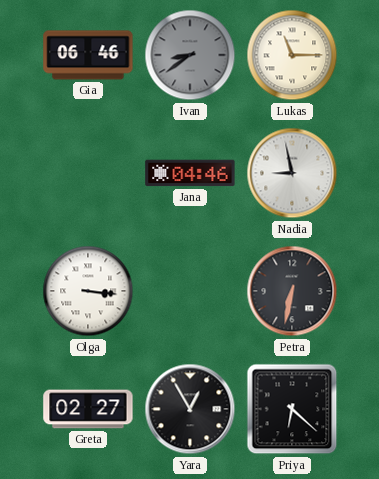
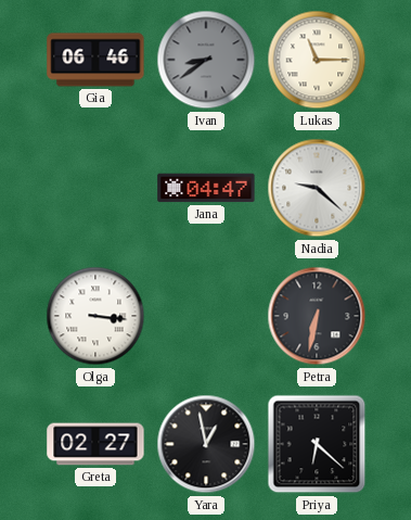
Jana: 04:46 -> 04:47 (206, 188)
Nadia: 8:58 -> 9:22 (317, 188)
Yara: 12:55 -> 12:58 (206, 444)
